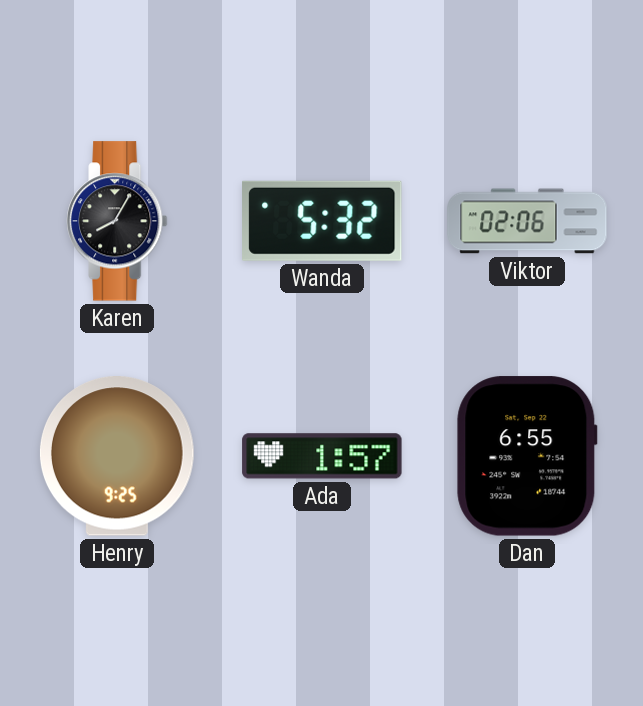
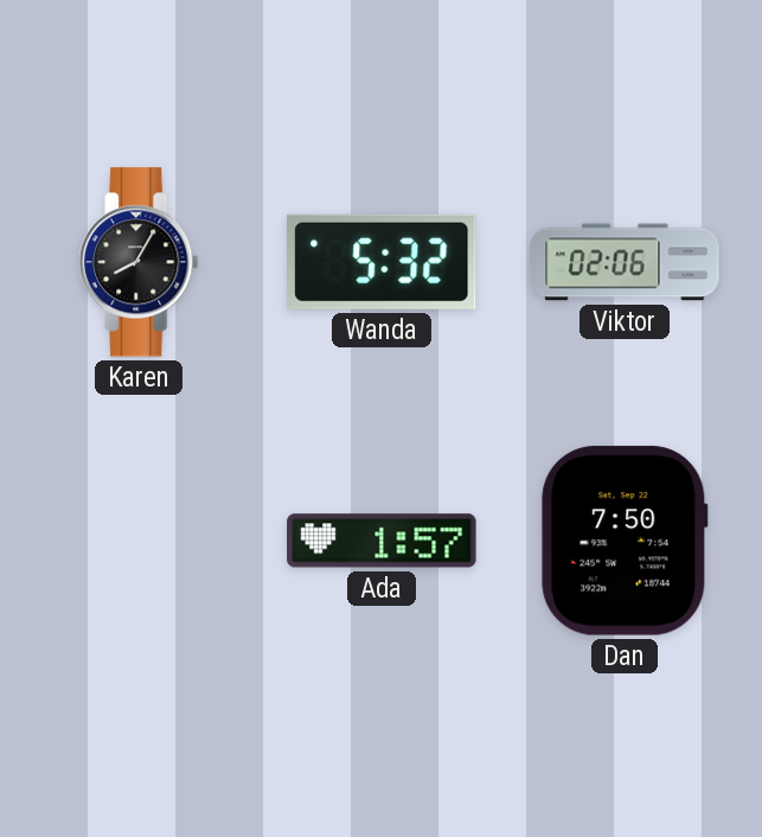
Henry: 9:25 -> none (117, 456)
Dan: 6:55 -> 7:50 (625, 541)
